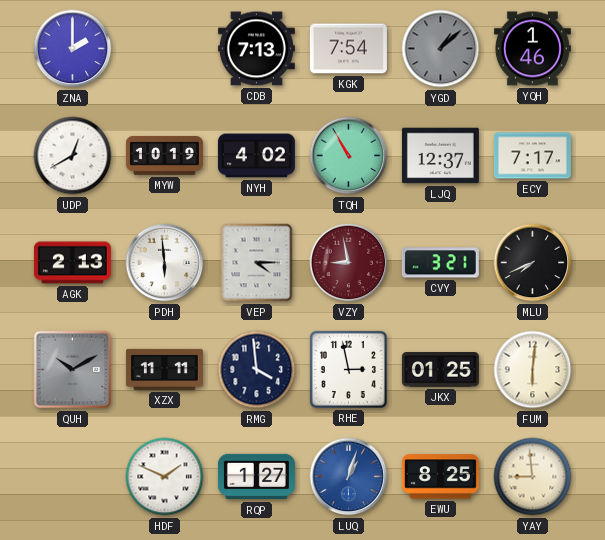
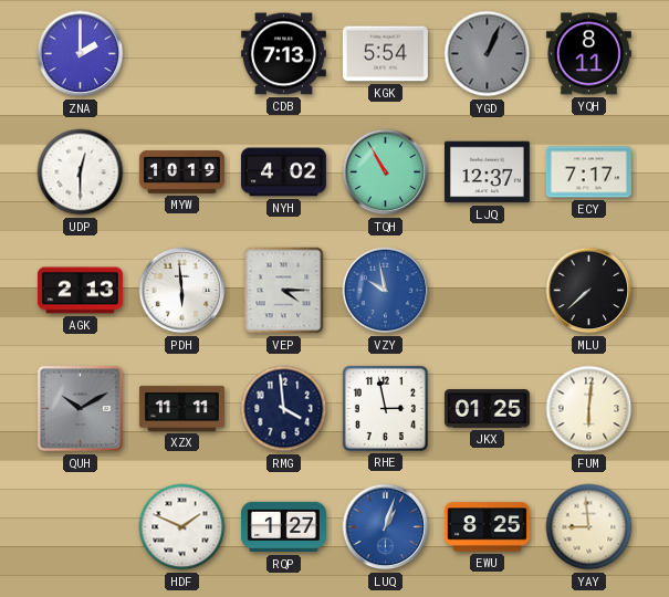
KGK: 7:54 -> 5:54 (385, 54)
YGD: 1:08 -> 1:04 (488, 54)
YQH: 1:46 -> 8:11 (588, 54)
UDP: 12:40 -> 12:30 (81, 172)
VZY: 8:58 -> 9:58 (386, 291)
VZY dial: burgundy -> blue (386, 291)
CVY: 3:21 -> none (440, 263)
MLU: 7:41 -> 7:38 (589, 291)
